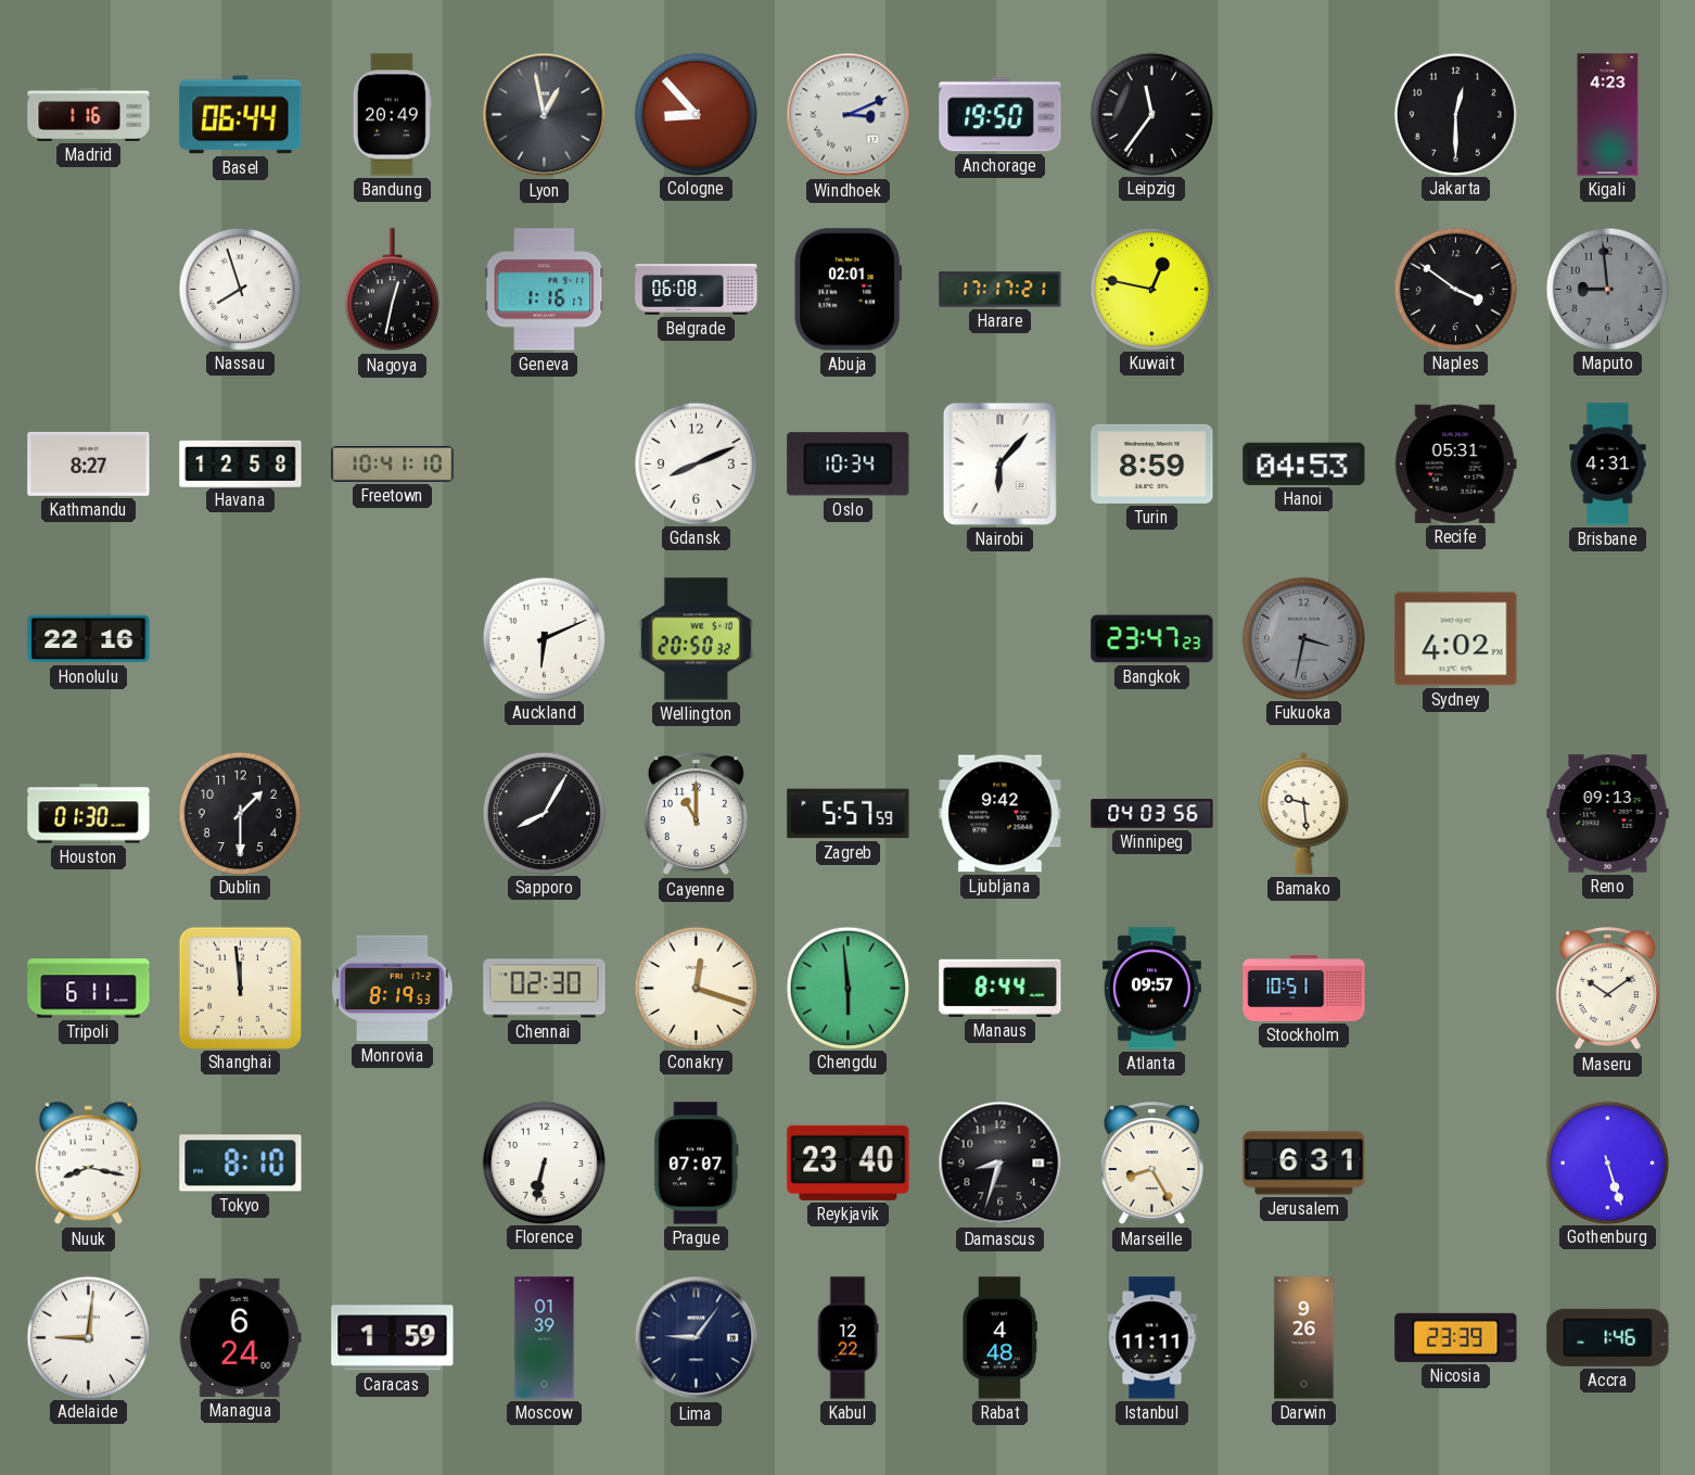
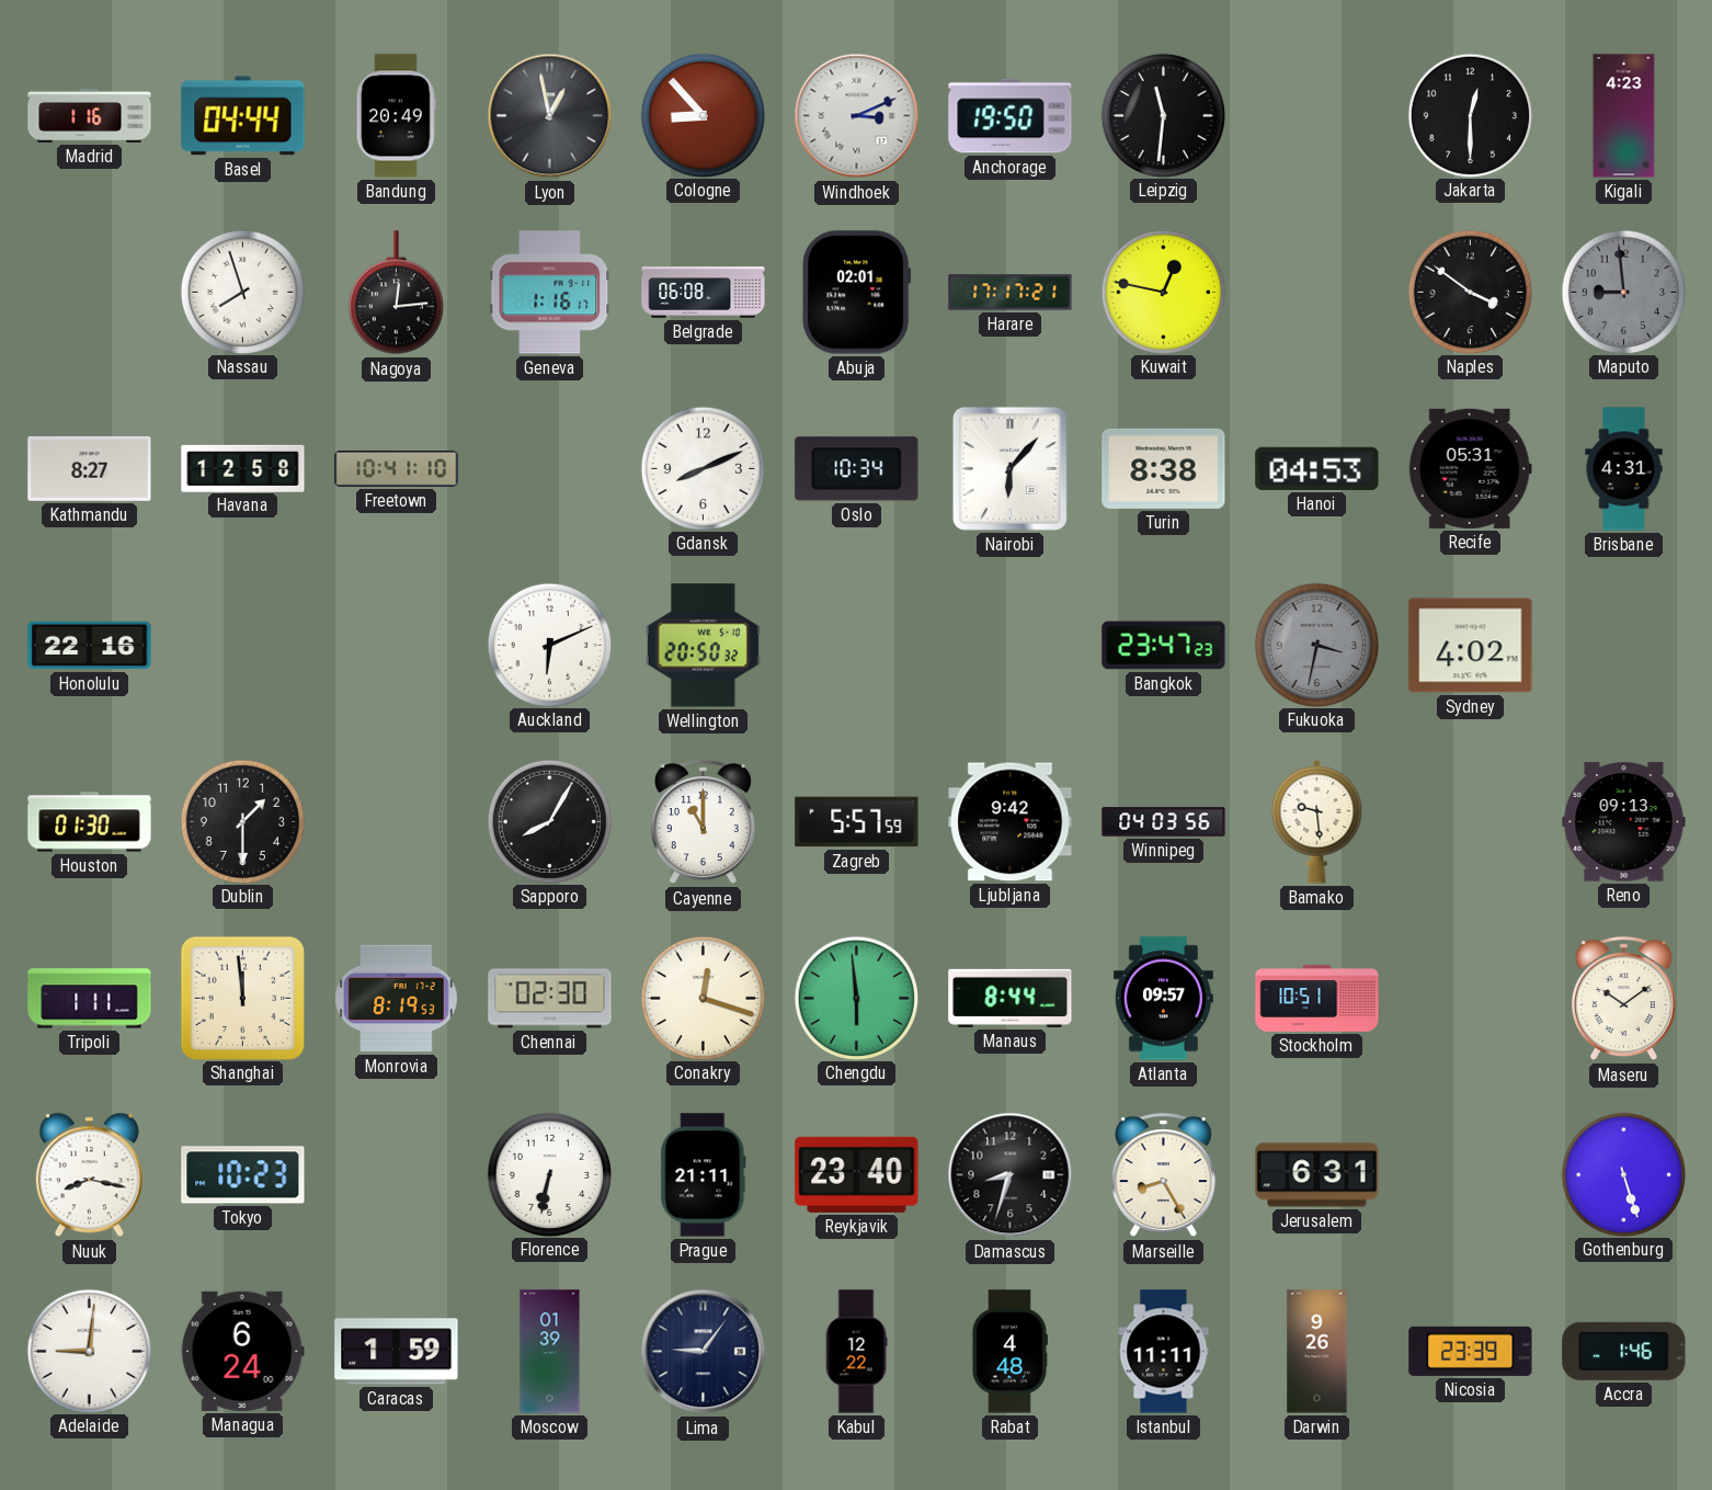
Basel: 06:44 -> 04:44 (243, 116)
Leipzig: 11:36 -> 11:31 (1163, 115)
Nagoya: 12:32 -> 12:14 (396, 293)
Turin: 8:59 -> 8:38 (1164, 468)
Tripoli: 6:11 -> 1:11 (90, 999)
Tokyo: 8:10 -> 10:23 (243, 1175)
Prague: 07:07 -> 21:11 (704, 1175)
